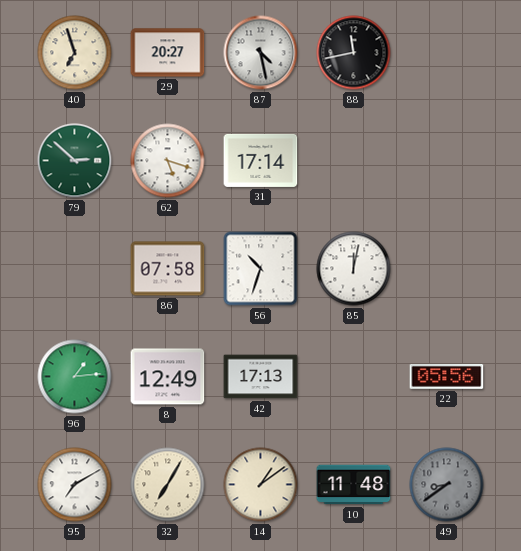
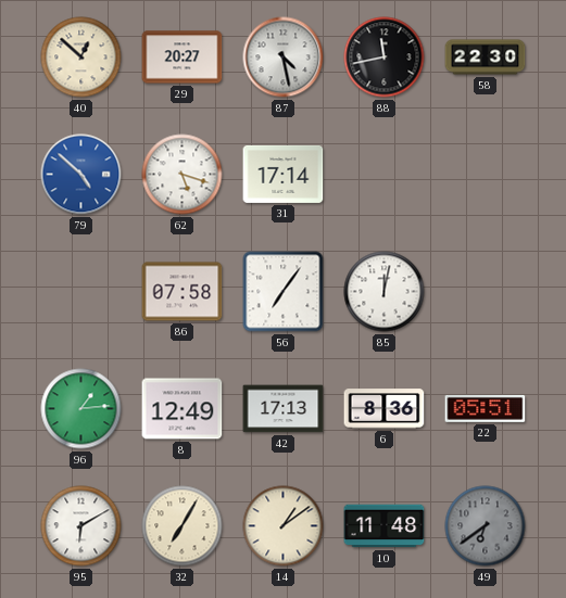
40: 6:57 -> 12:52 (81, 58)
58: none -> 22:30 (486, 58)
79: 2:52 -> 4:52 (81, 175)
79 dial: green -> blue (81, 175)
56: 10:33 -> 7:06 (284, 292)
6: none -> 8:36 (385, 409)
22: 05:56 -> 05:51 (486, 409)
95: 7:10 -> 6:10 (81, 526)
49: 8:39 -> 6:39 (486, 526)
